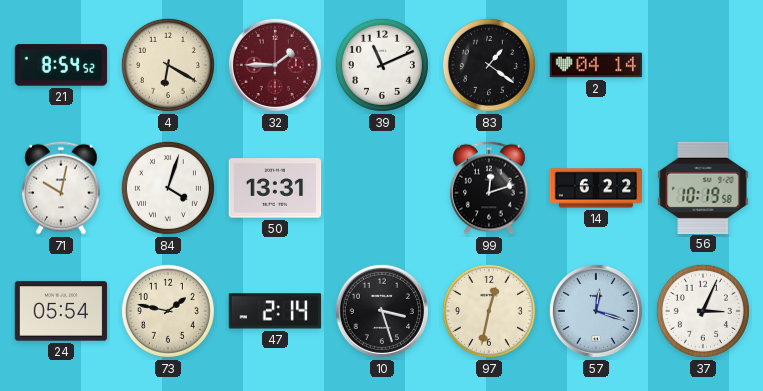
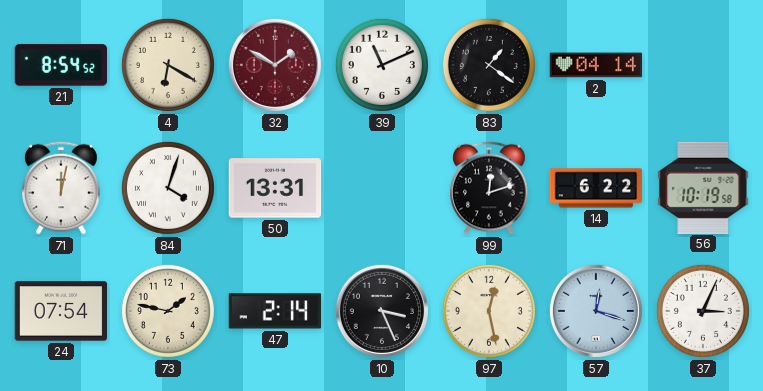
32: 1:45 -> 1:50 (275, 65)
71: 10:02 -> 12:02 (61, 188)
24: 05:54 -> 07:54 (61, 311)
10: 3:27 -> 3:26 (382, 311)
97: 12:32 -> 12:28 (489, 311)
